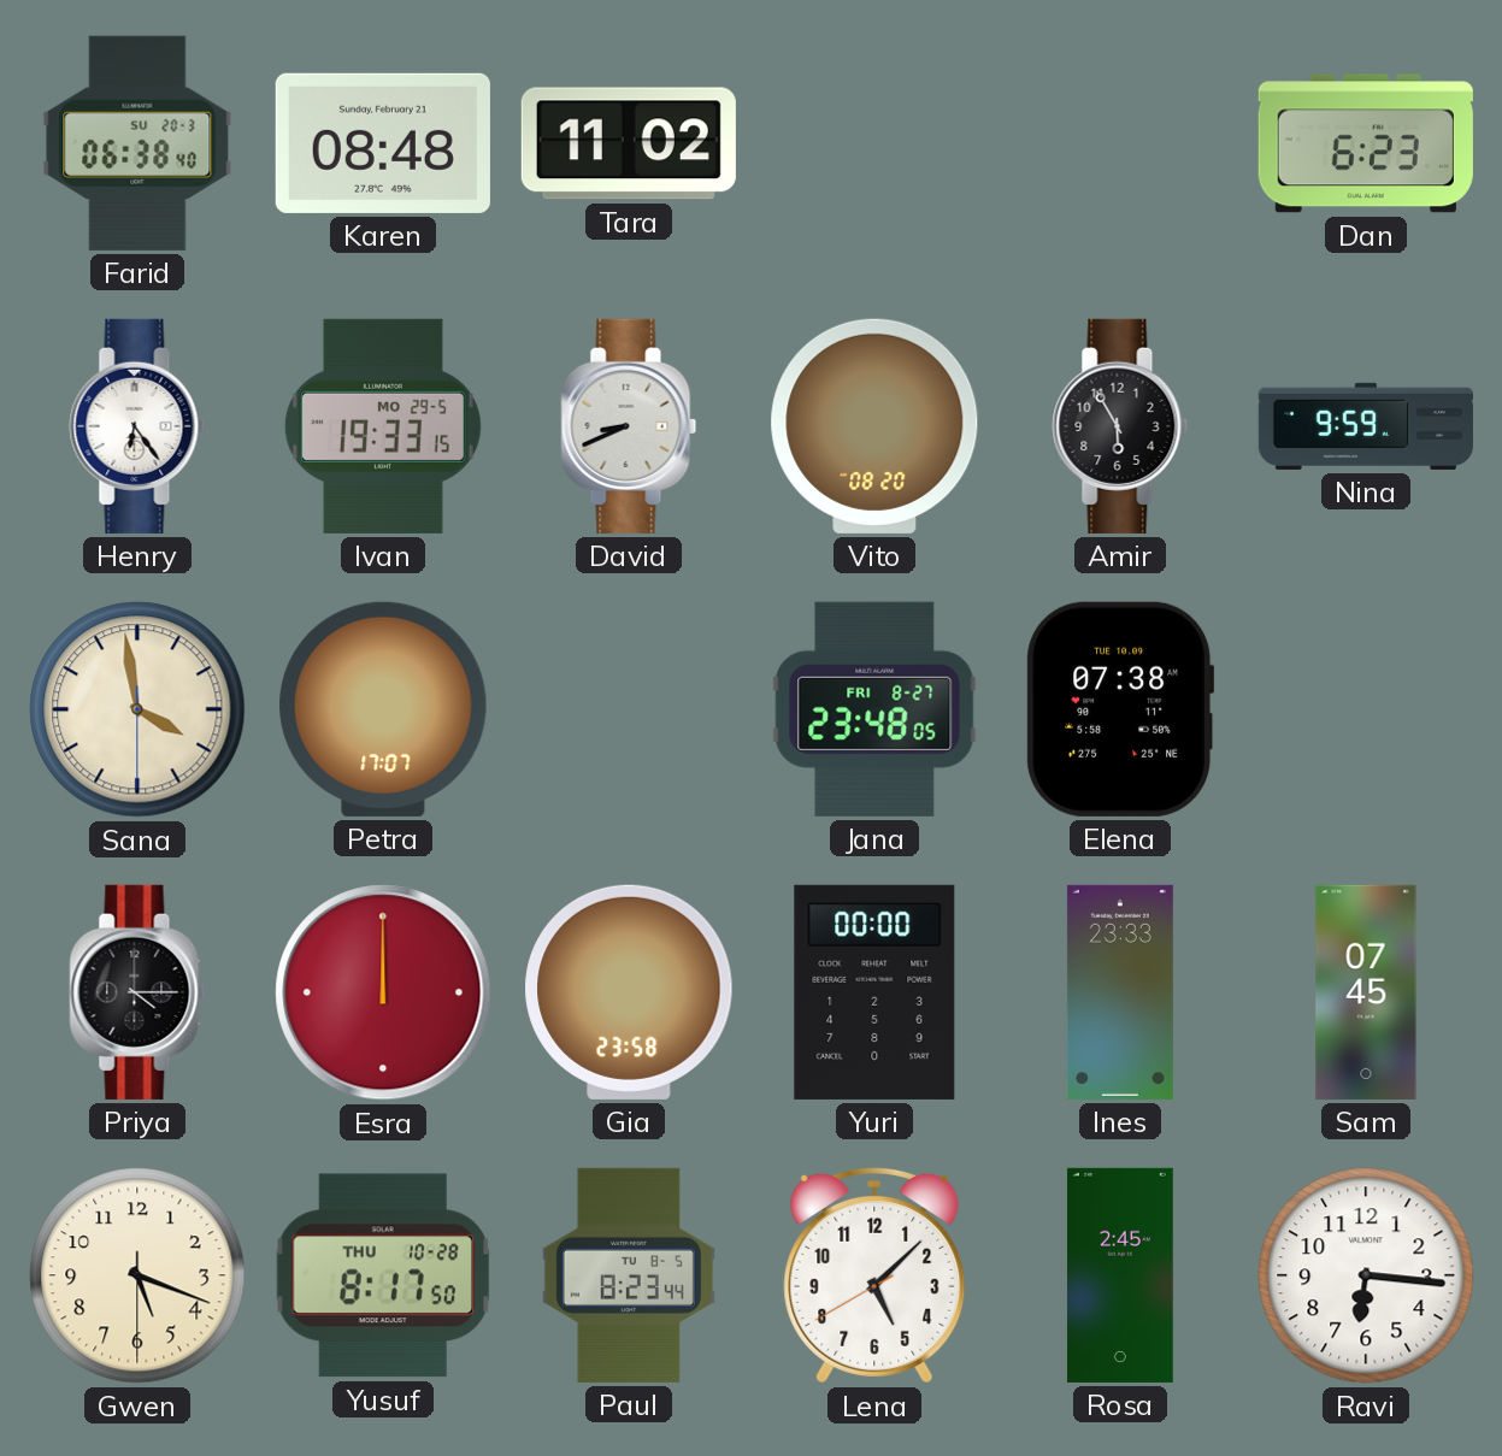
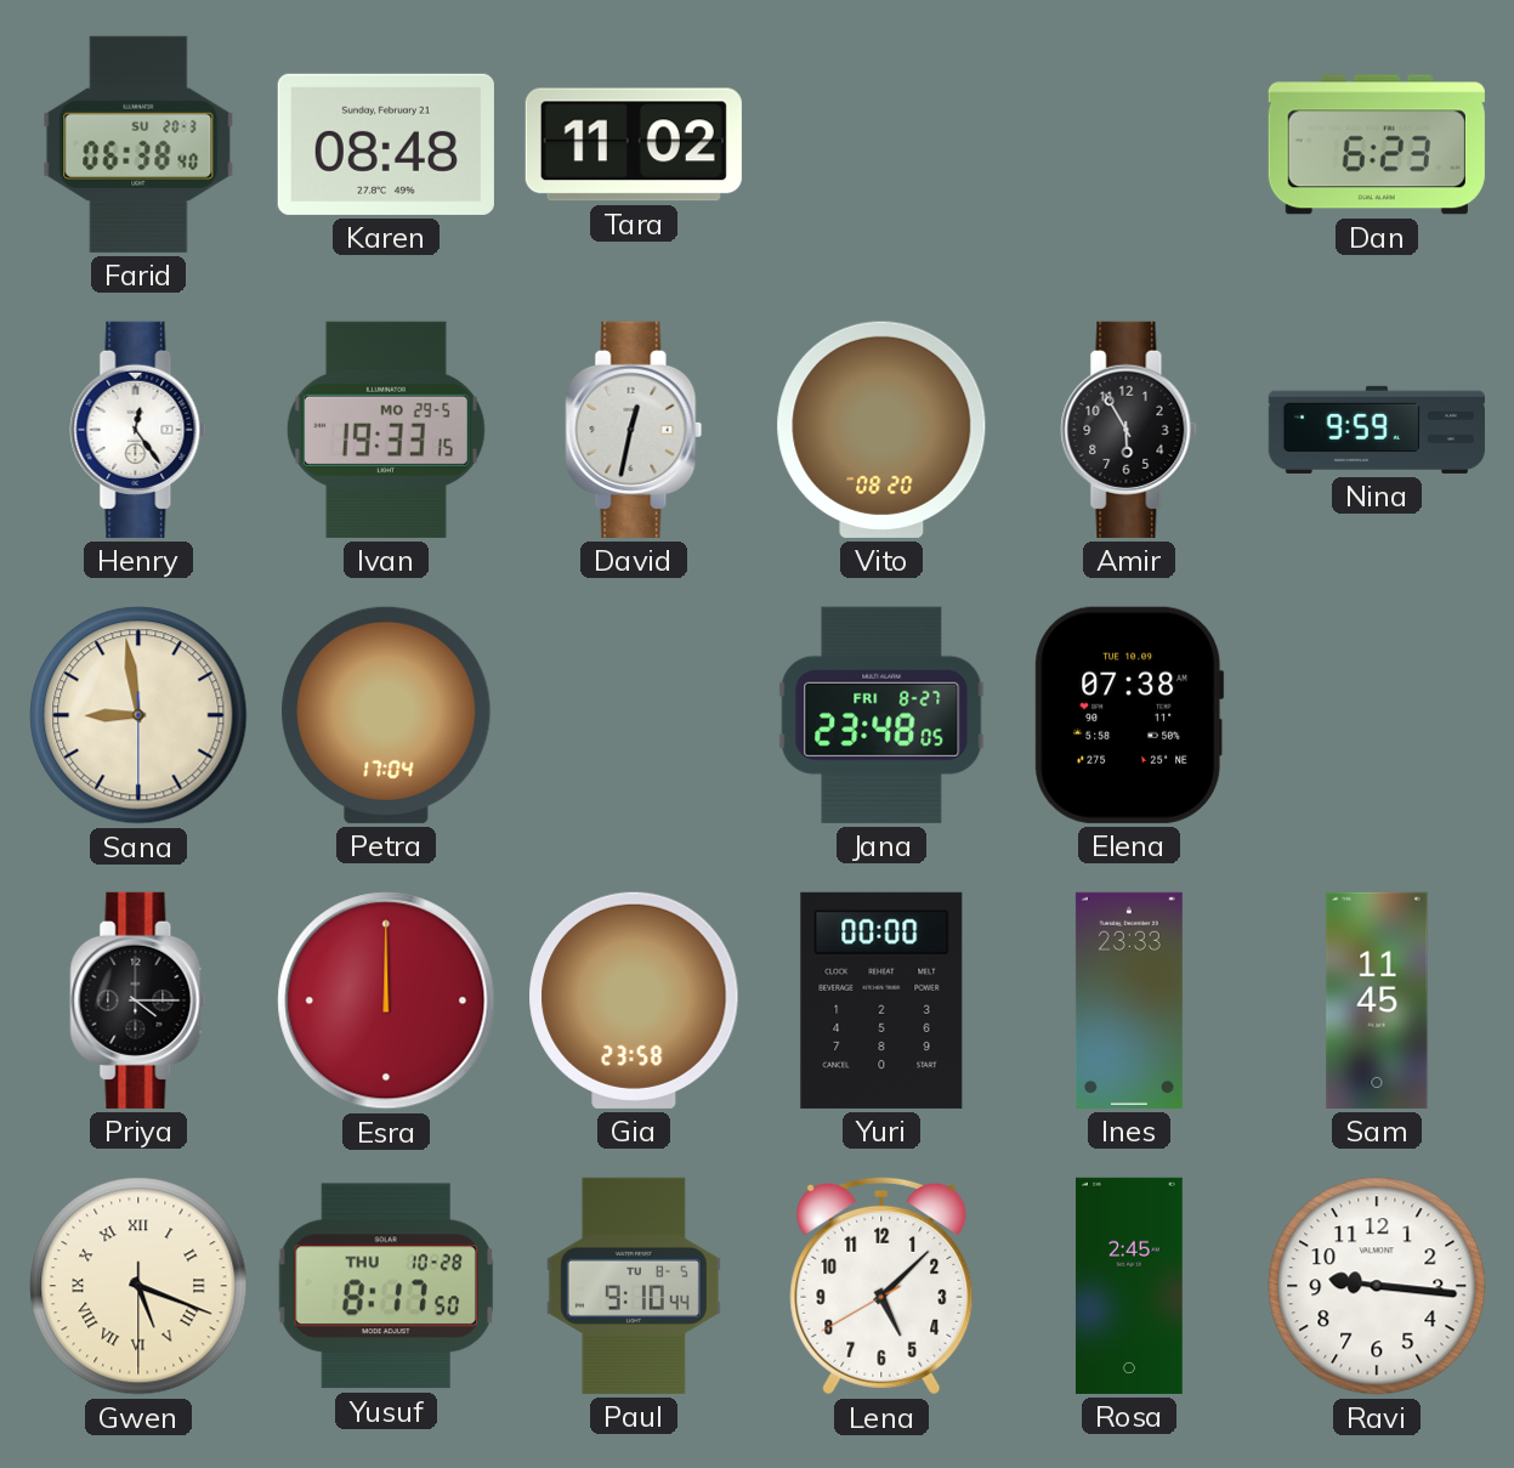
Henry: 6:24 -> 12:24 (138, 430)
David: 8:41 -> 12:32 (634, 430)
Sana: 3:58 -> 8:58 (138, 715)
Petra: 17:07 -> 17:04 (386, 715)
Sam: 07:45 -> 11:45 (1377, 1001)
Gwen numerals: Arabic -> Roman (138, 1286)
Paul: 8:23 -> 9:10 (634, 1286)
Ravi: 6:16 -> 9:16 (1377, 1286)
